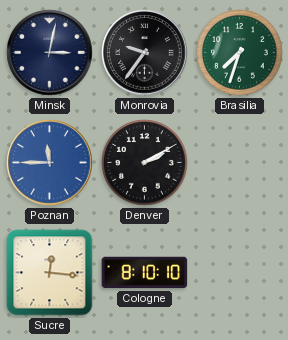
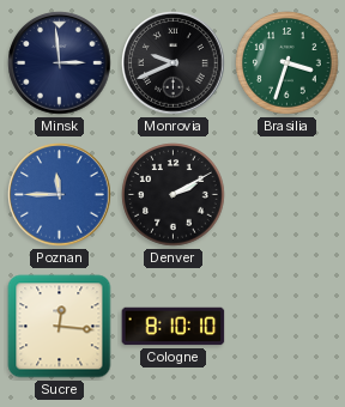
Minsk: 3:02 -> 2:59 (60, 63)
Monrovia: 9:36 -> 9:41 (174, 63)
Brasilia: 7:33 -> 3:33 (287, 63)
